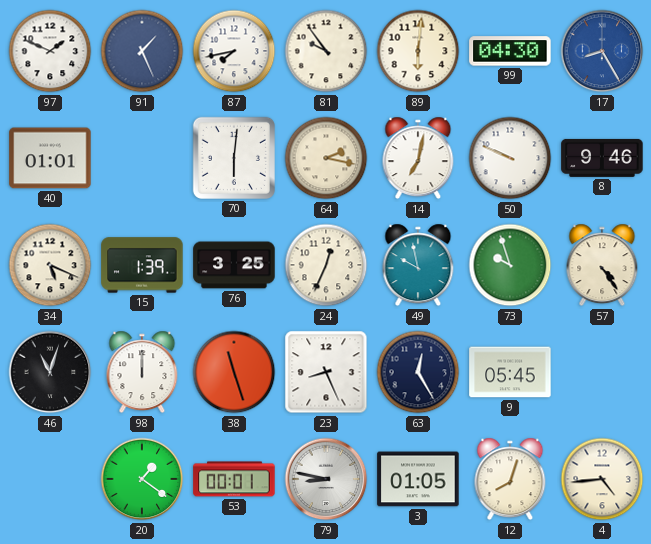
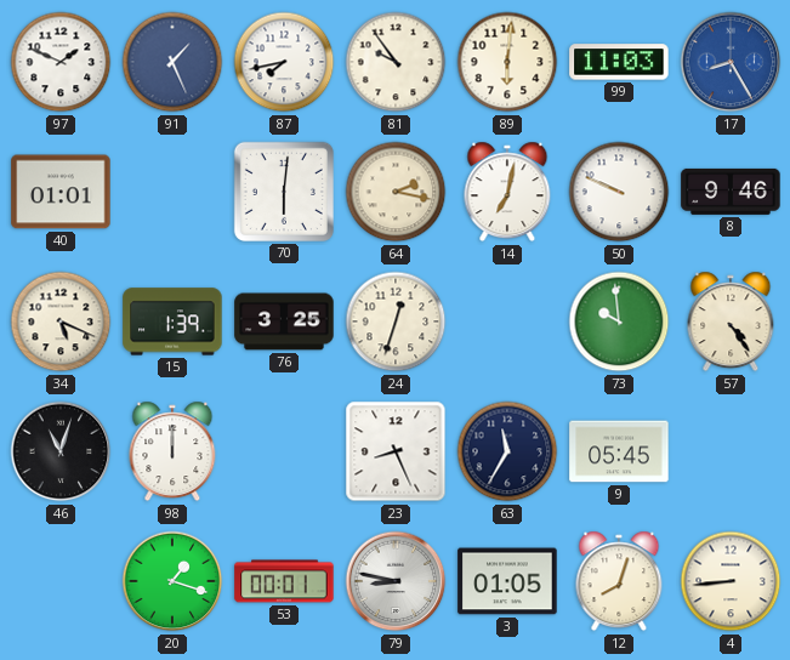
99: 04:30 -> 11:03 (619, 62)
24: 12:34 -> 12:33 (396, 322)
49: 9:58 -> none (418, 265)
73: 9:57 -> 9:59 (619, 322)
38: 11:27 -> none (234, 372)
63: 12:25 -> 11:35 (507, 451)
20: 1:21 -> 1:18 (172, 581)
4: 4:44 -> 8:44 (731, 581)
